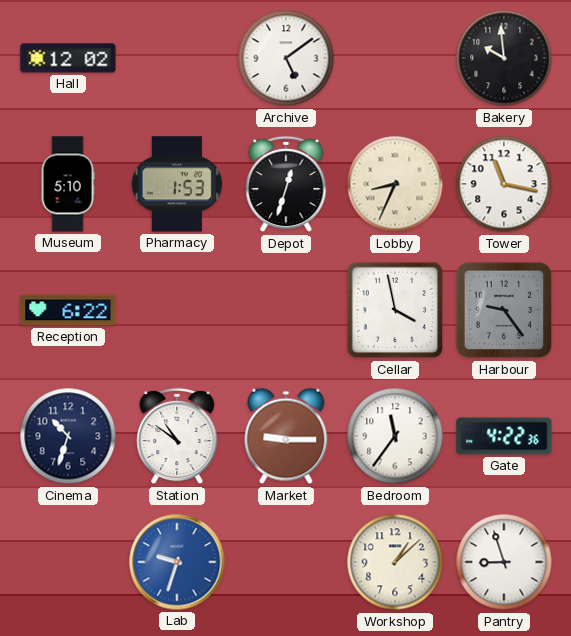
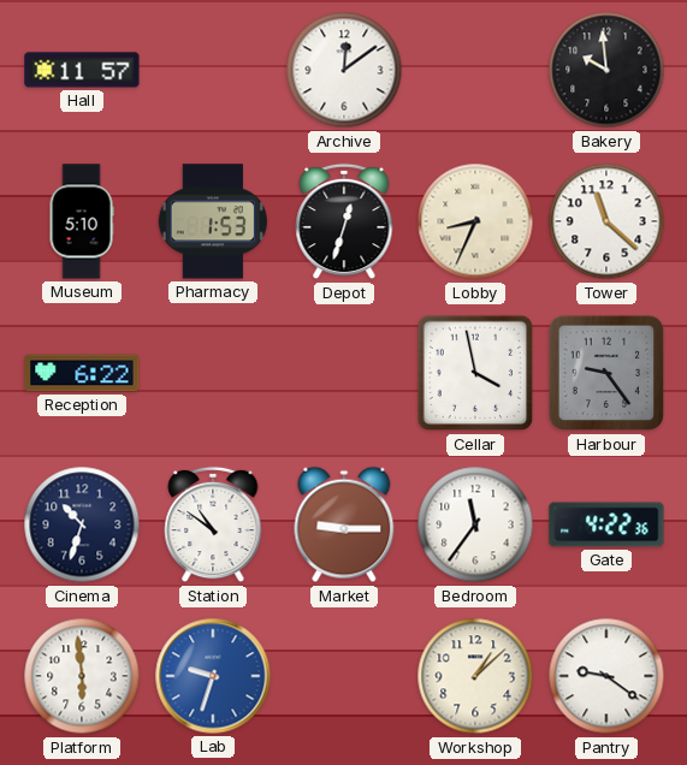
Hall: 12:02 -> 11:57 (82, 70)
Archive: 5:09 -> 12:09 (344, 70)
Tower: 11:17 -> 11:22 (606, 221)
Platform: none -> 5:59 (82, 676)
Pantry: 8:57 -> 9:21 (606, 676)
